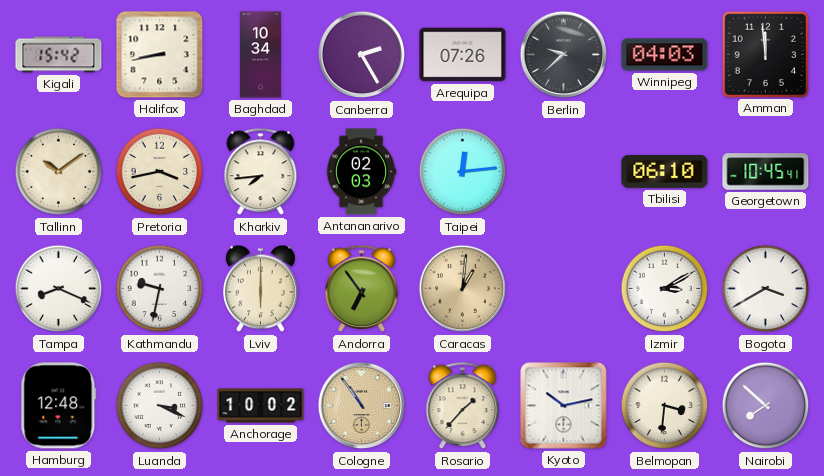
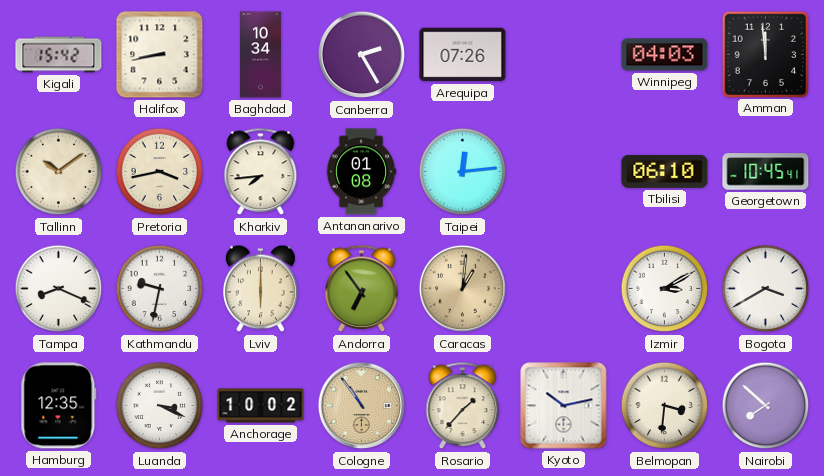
Berlin: 9:38 -> none (564, 55)
Antananarivo: 02:03 -> 01:08 (361, 172)
Hamburg: 12:48 -> 12:35 (59, 406)
